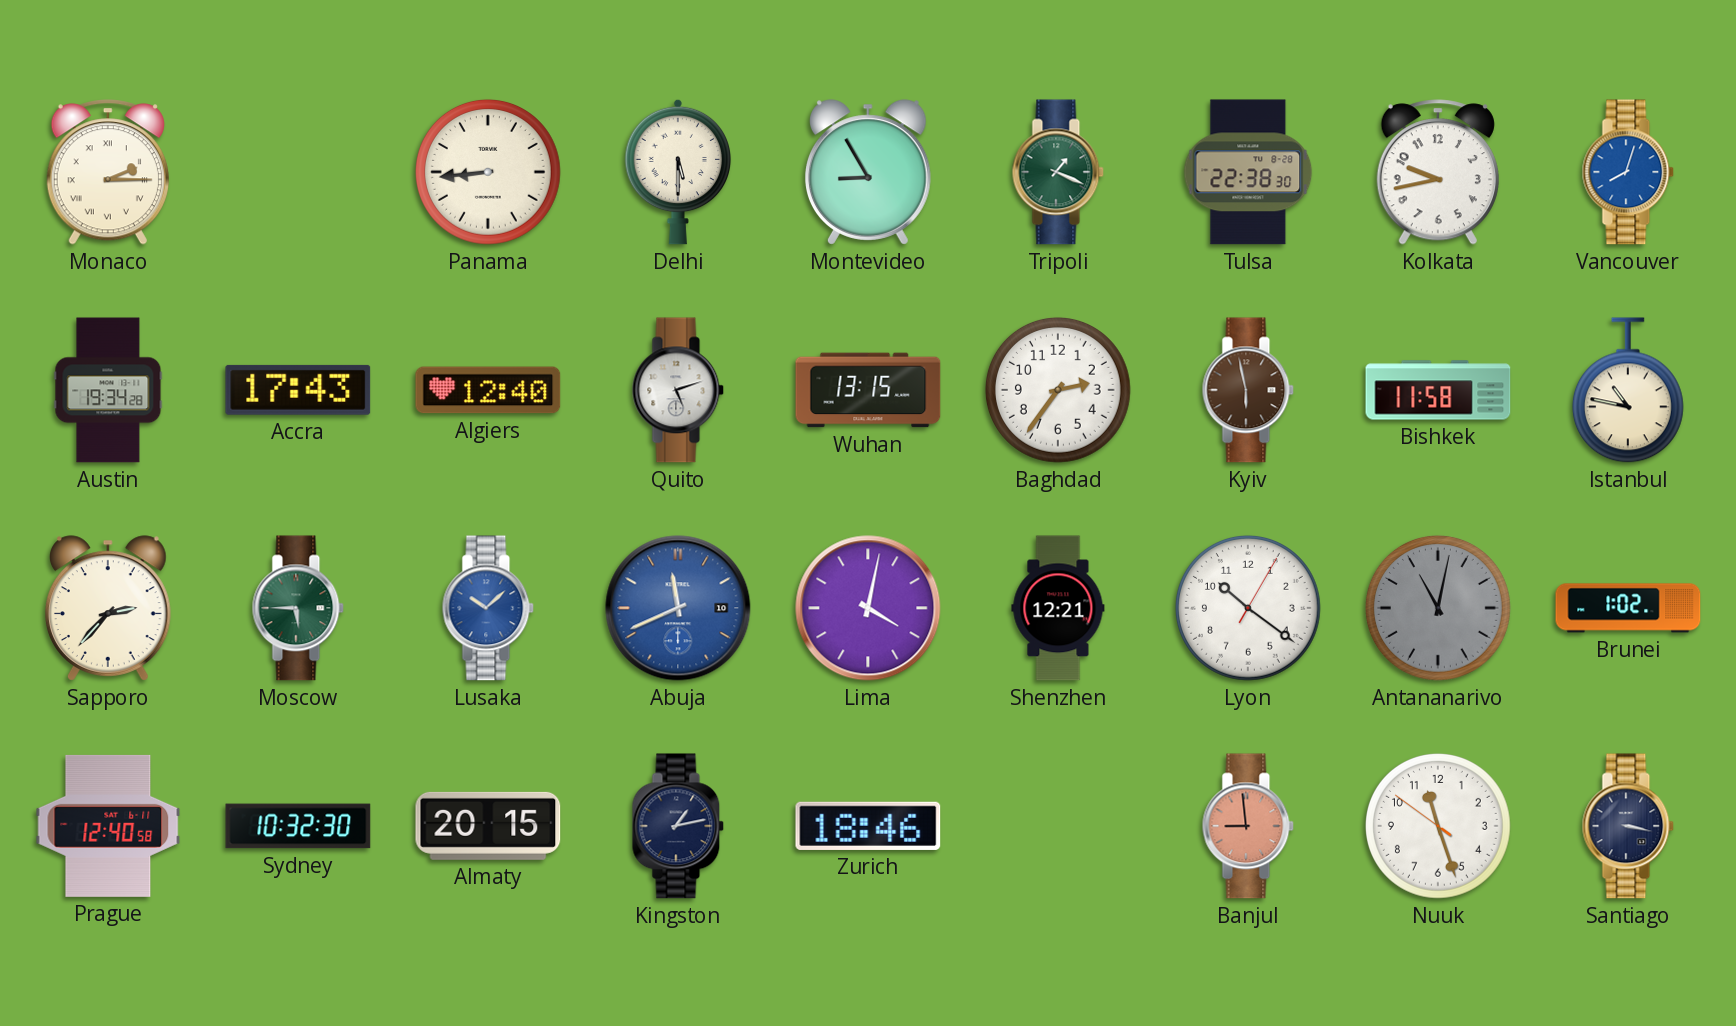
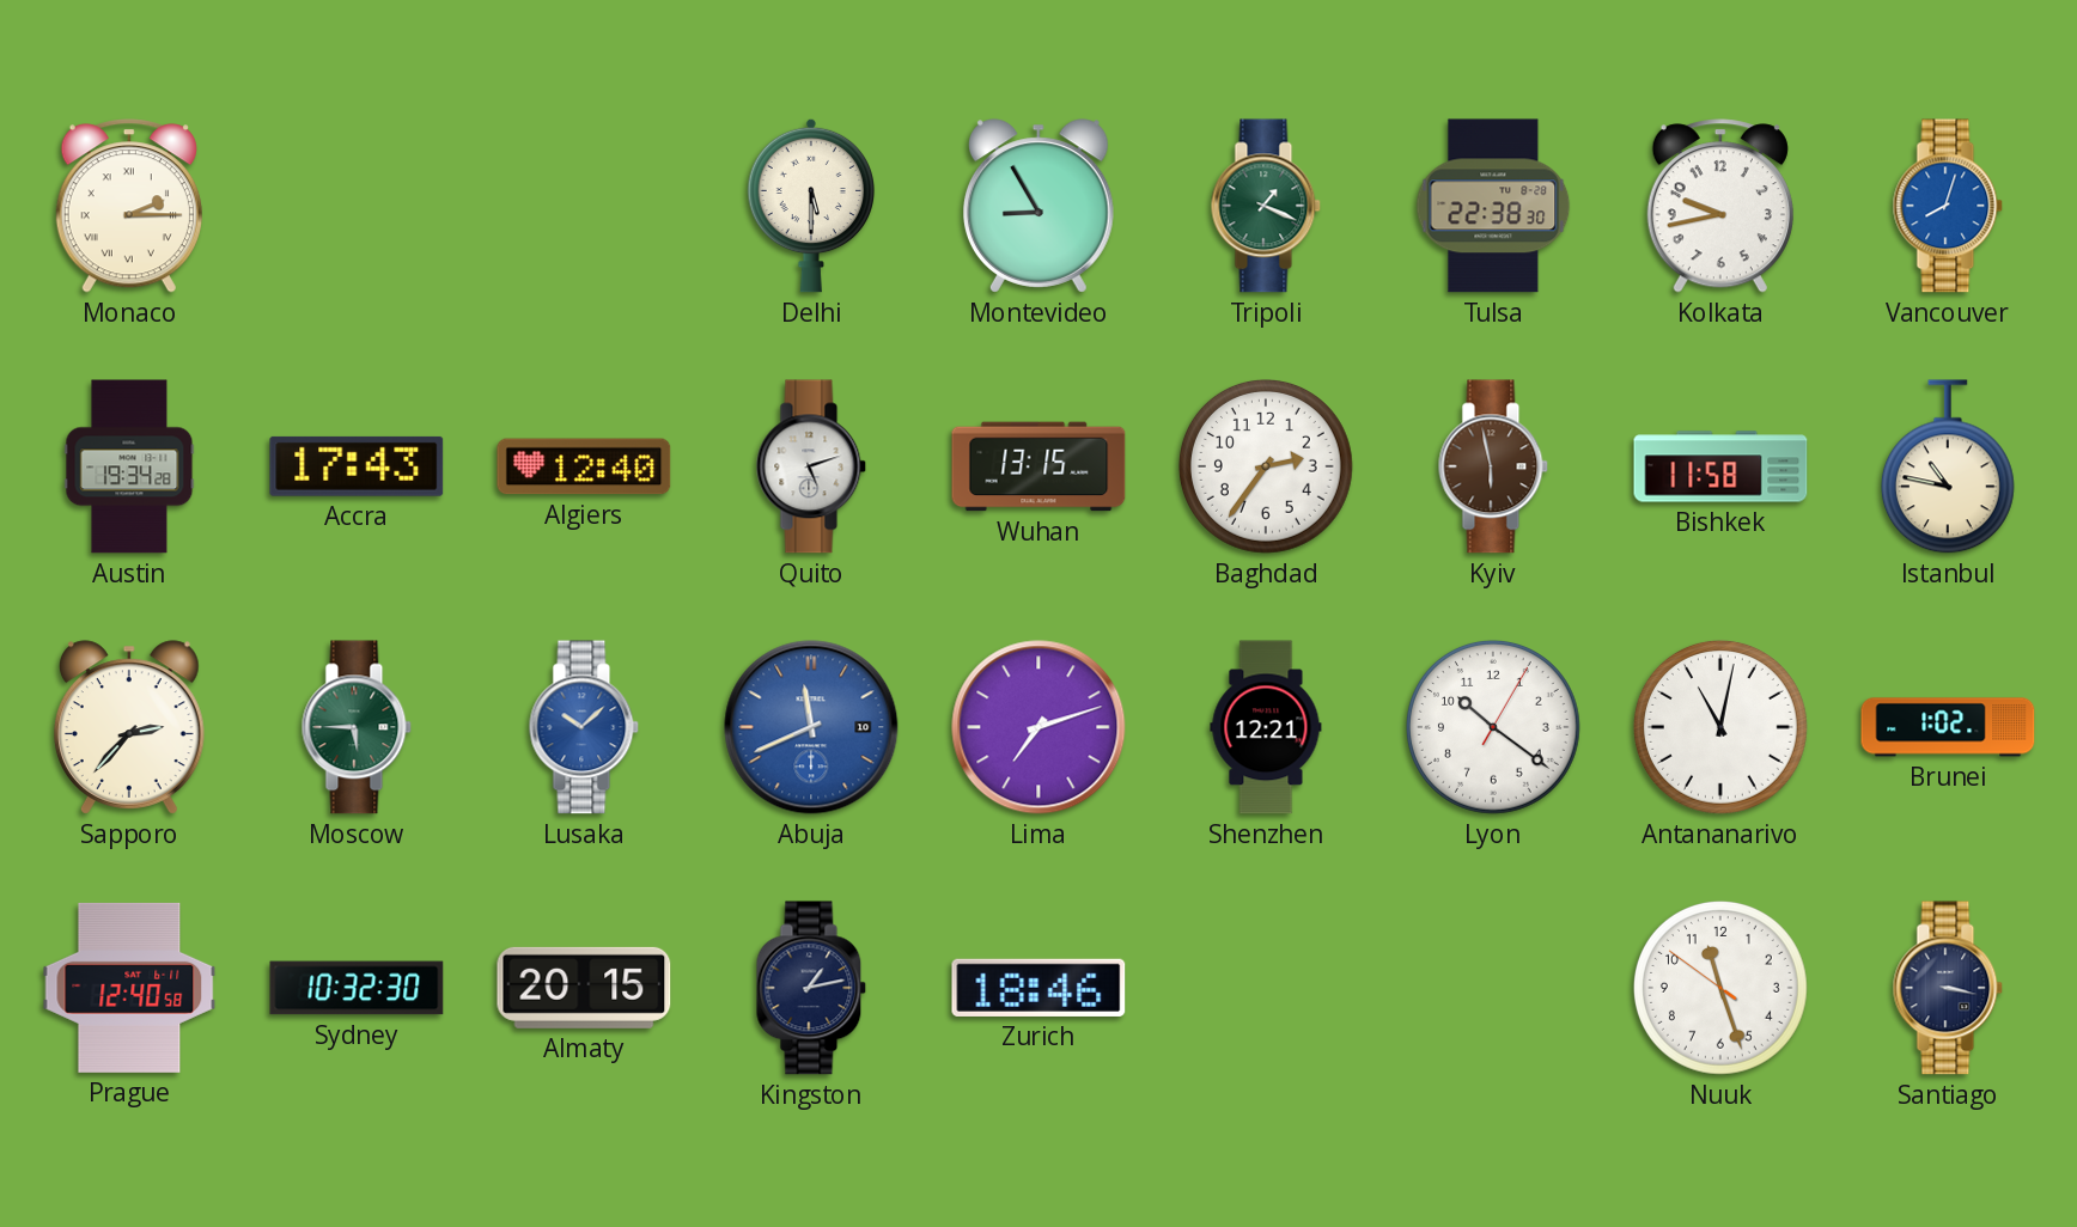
Panama: 8:44 -> none (488, 172)
Lima: 4:02 -> 7:12 (1038, 727)
Antananarivo dial: grey -> white (1720, 727)
Banjul: 8:59 -> none (1248, 826)
